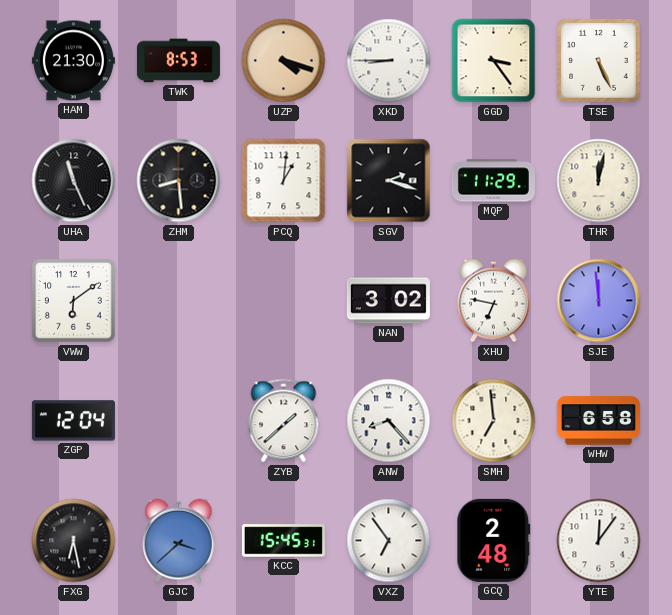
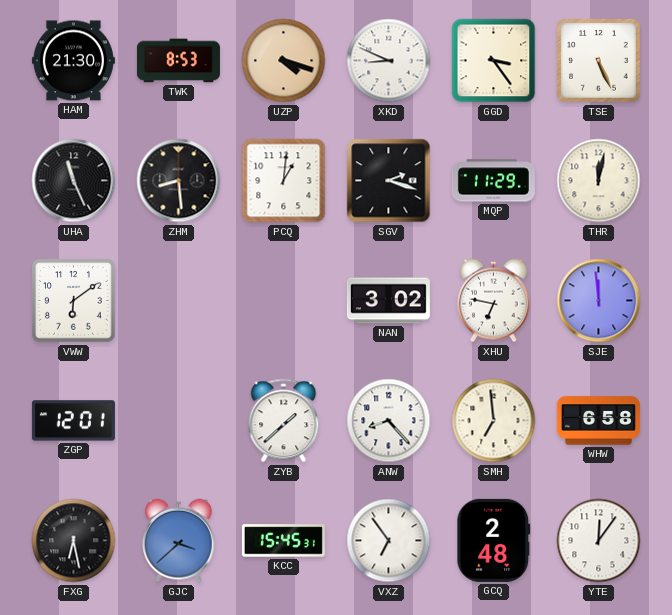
XKD: 8:45 -> 8:49 (389, 61)
ZGP: 12:04 -> 12:01 (73, 421)
